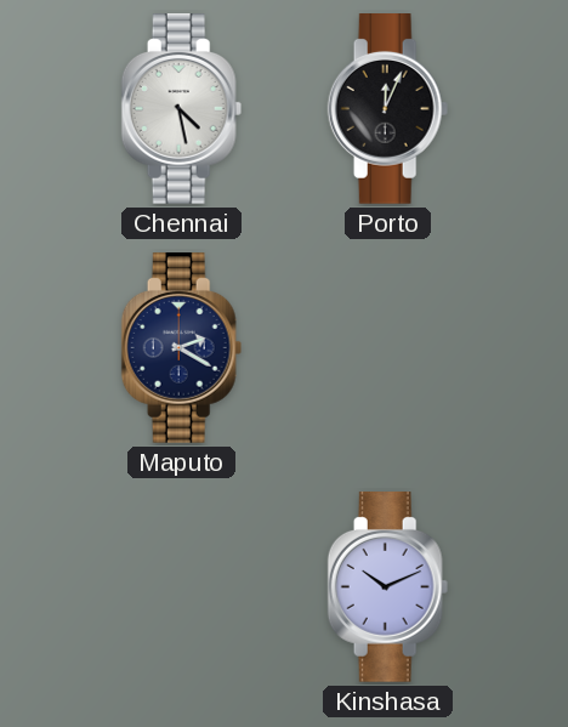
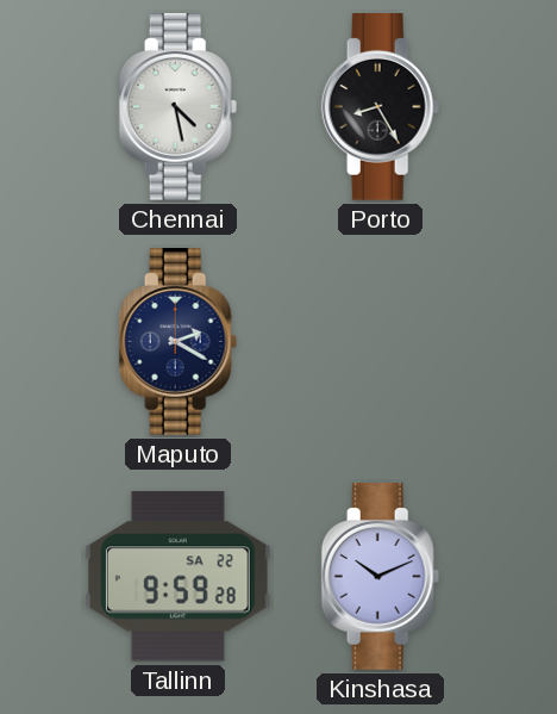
Porto: 12:04 -> 8:25 (381, 107)
Tallinn: none -> 9:59 (177, 577)
